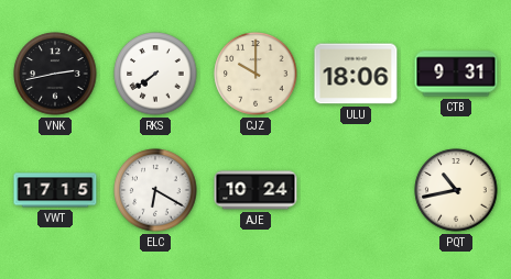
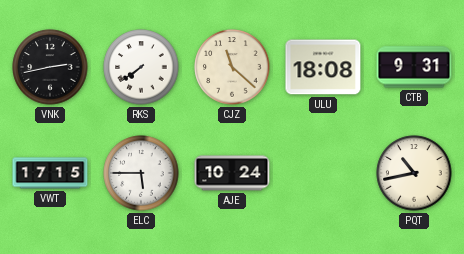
CJZ: 10:00 -> 11:22 (232, 67)
ULU: 18:06 -> 18:08 (323, 67)
ELC: 6:20 -> 5:45 (141, 173)
